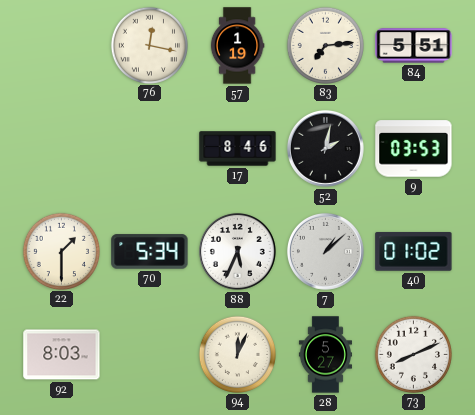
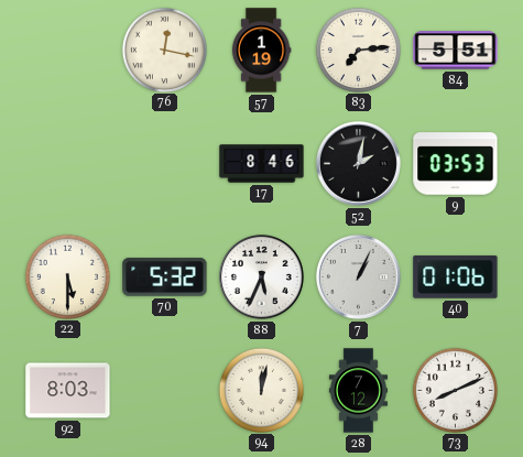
22: 1:30 -> 5:30 (67, 276)
70: 5:34 -> 5:32 (165, 278)
7: 1:08 -> 1:04 (358, 276)
40: 01:02 -> 01:06 (456, 278)
94: 12:04 -> 12:02 (261, 390)
28: 5:27 -> 7:12 (358, 391)
